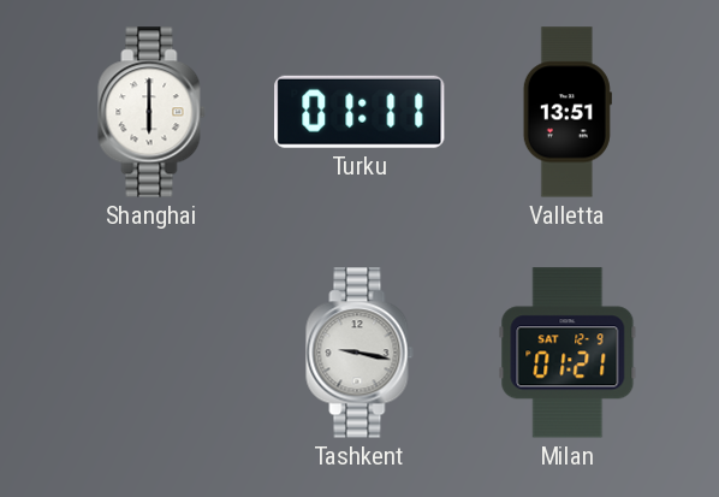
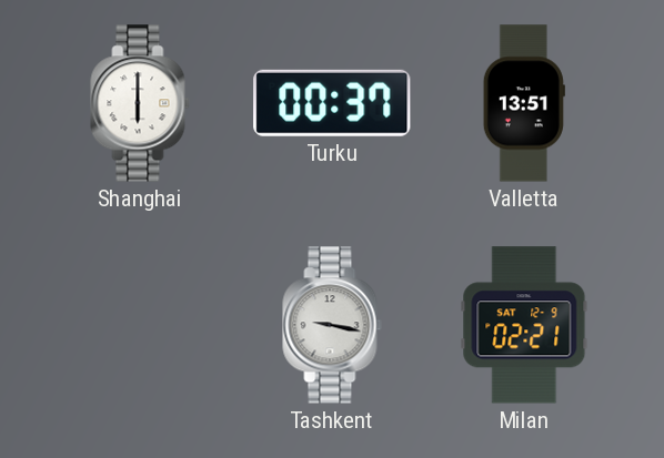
Turku: 01:11 -> 00:37 (332, 103)
Milan: 01:21 -> 02:21 (524, 325)
